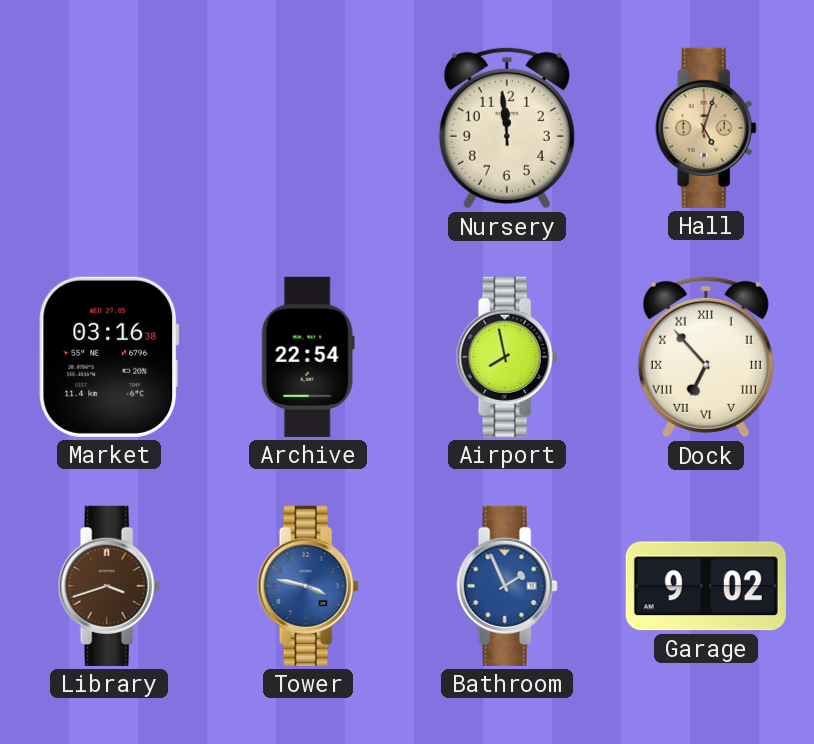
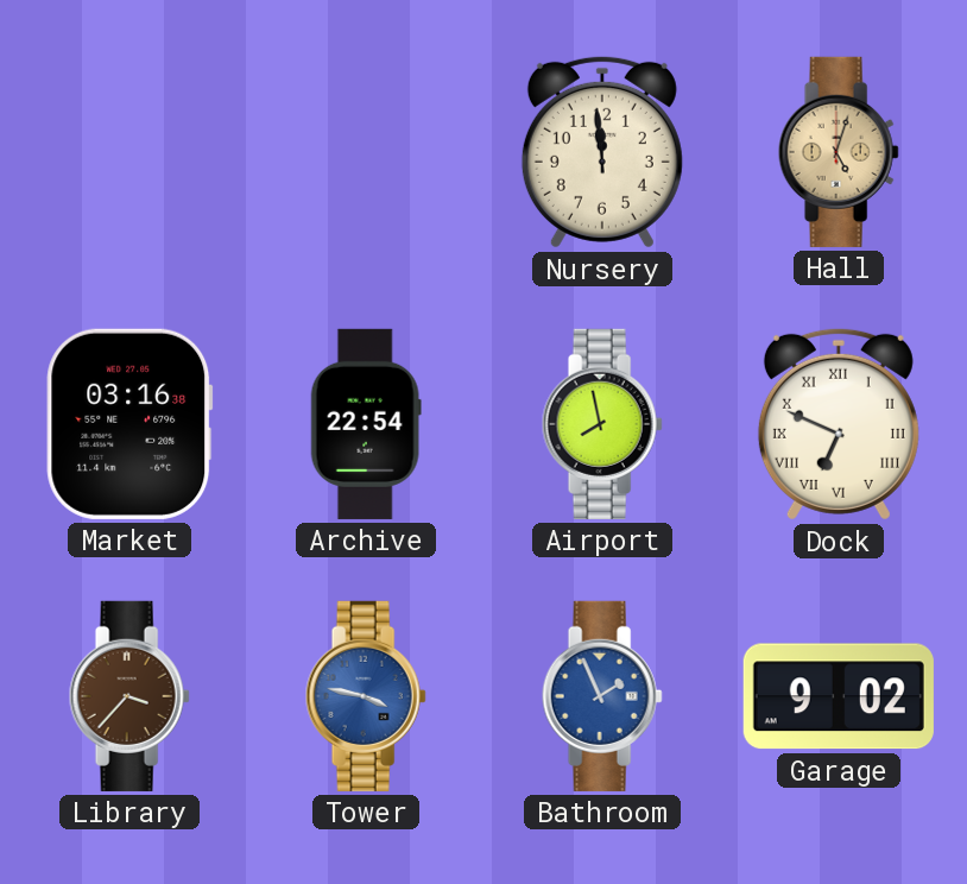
Dock: 6:53 -> 6:49 (839, 424)
Library: 3:42 -> 3:37 (129, 696)
